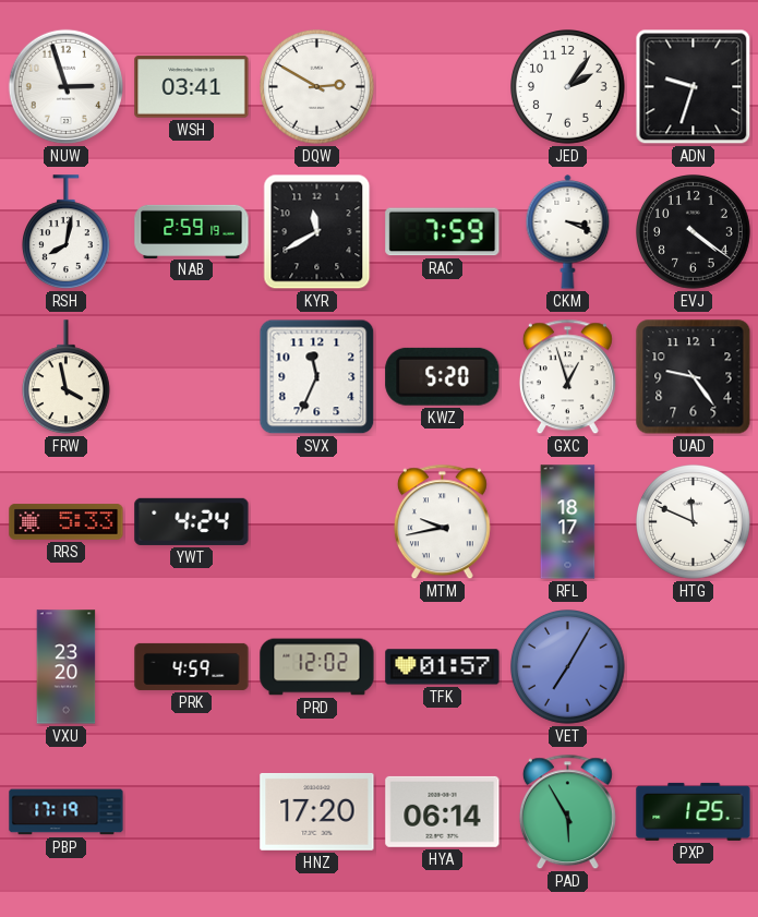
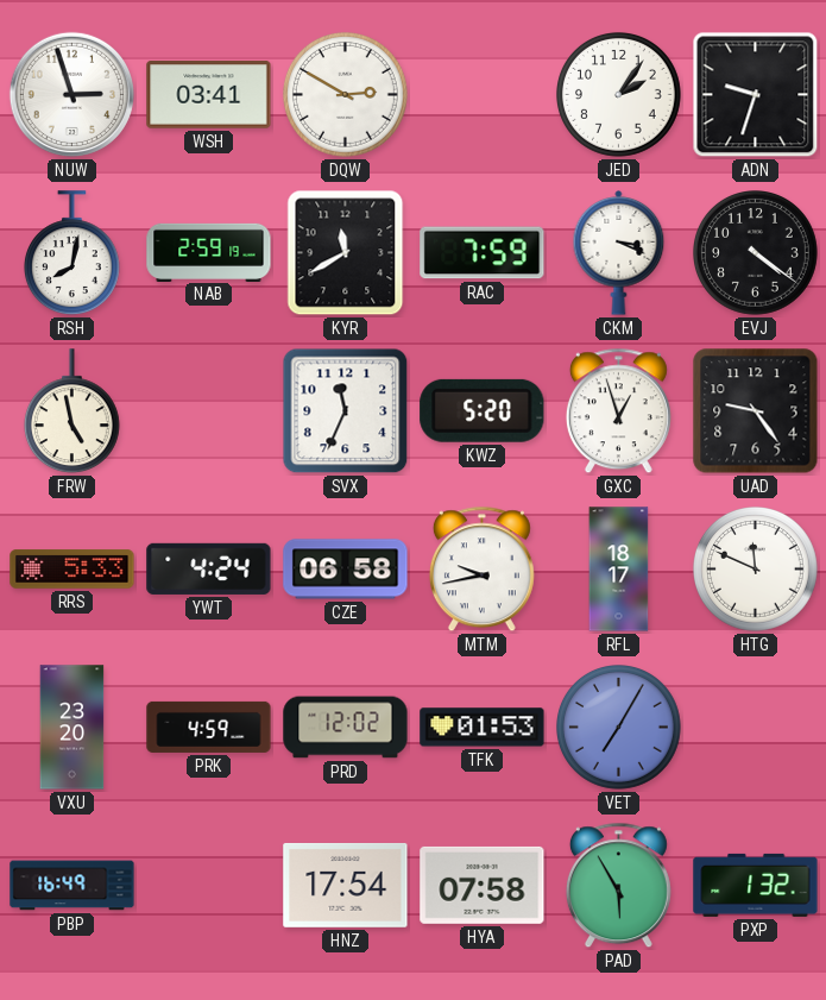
FRW: 3:58 -> 4:58 (71, 411)
CZE: none -> 06:58 (346, 570)
TFK: 01:57 -> 01:53 (483, 728)
PBP: 17:19 -> 16:49 (72, 886)
HNZ: 17:20 -> 17:54 (346, 885)
HYA: 06:14 -> 07:58 (483, 885)
PXP: 1:25 -> 1:32 (756, 885)
